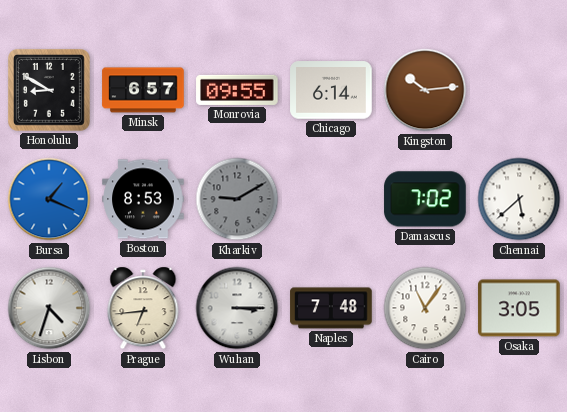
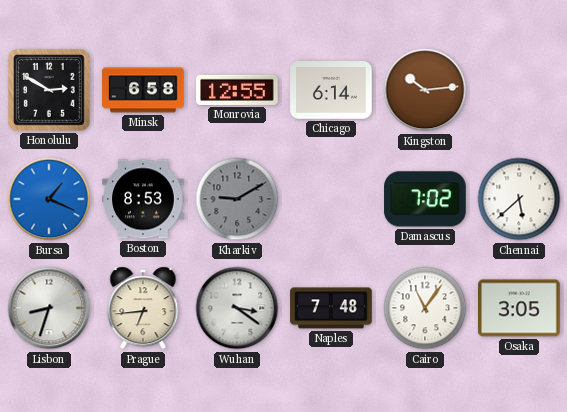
Honolulu: 8:50 -> 2:50 (49, 90)
Minsk: 6:57 -> 6:58 (143, 90)
Monrovia: 09:55 -> 12:55 (237, 90)
Lisbon: 4:33 -> 8:33 (49, 308)
Wuhan: 3:15 -> 3:21 (237, 308)
